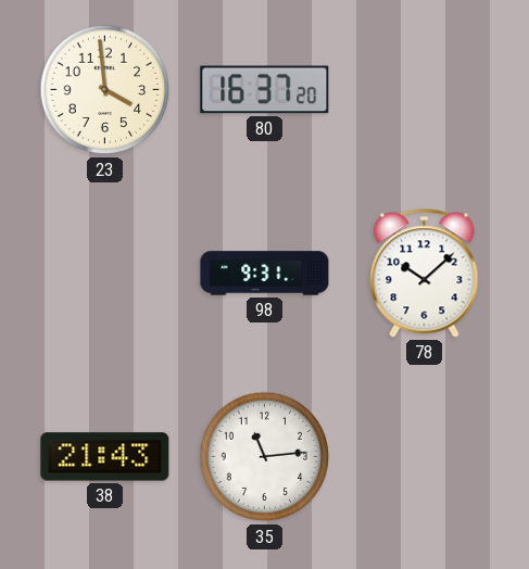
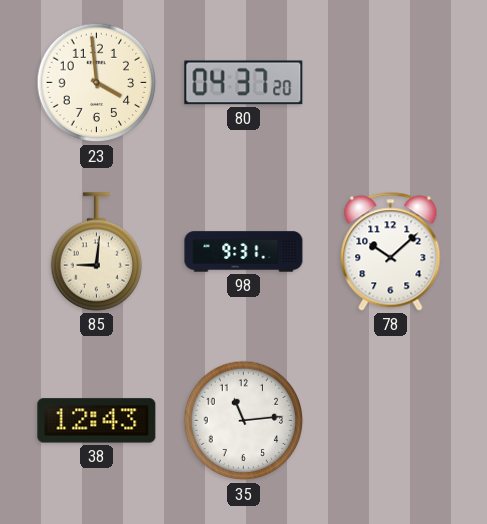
80: 16:37 -> 04:37 (244, 83)
85: none -> 9:01 (96, 252)
38: 21:43 -> 12:43 (97, 421)
